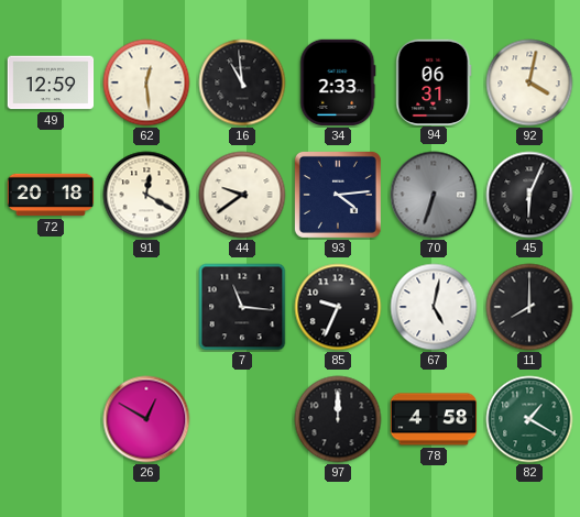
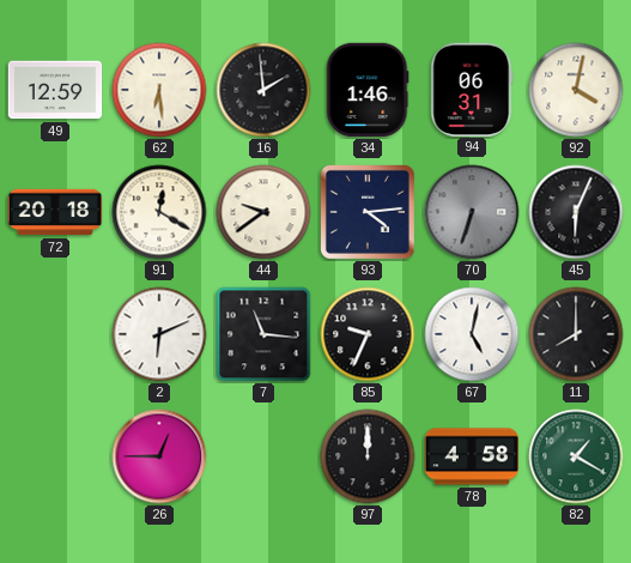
62: 12:29 -> 6:29 (159, 90)
16: 10:59 -> 1:59 (263, 90)
34: 2:33 -> 1:46 (368, 90)
2: none -> 6:11 (159, 334)
26: 12:50 -> 12:45 (159, 456)
